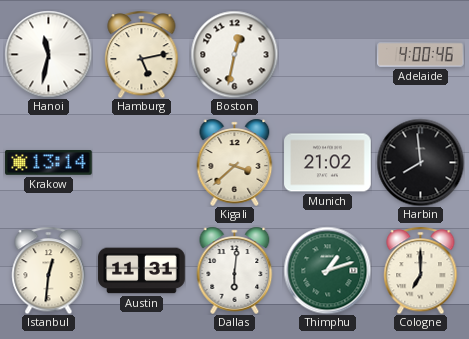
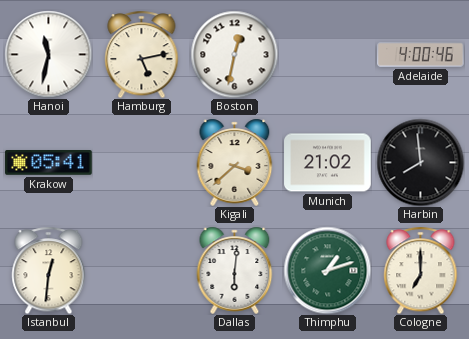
Krakow: 13:14 -> 05:41 (49, 163)
Austin: 11:31 -> none (142, 271)
